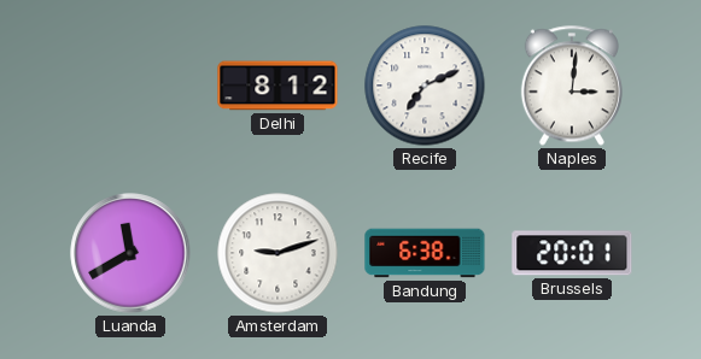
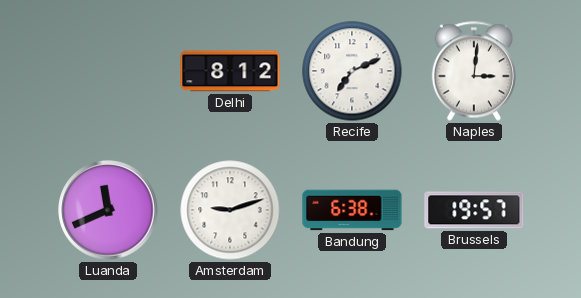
Luanda: 11:40 -> 11:41 (108, 210)
Brussels: 20:01 -> 19:57 (474, 210)
